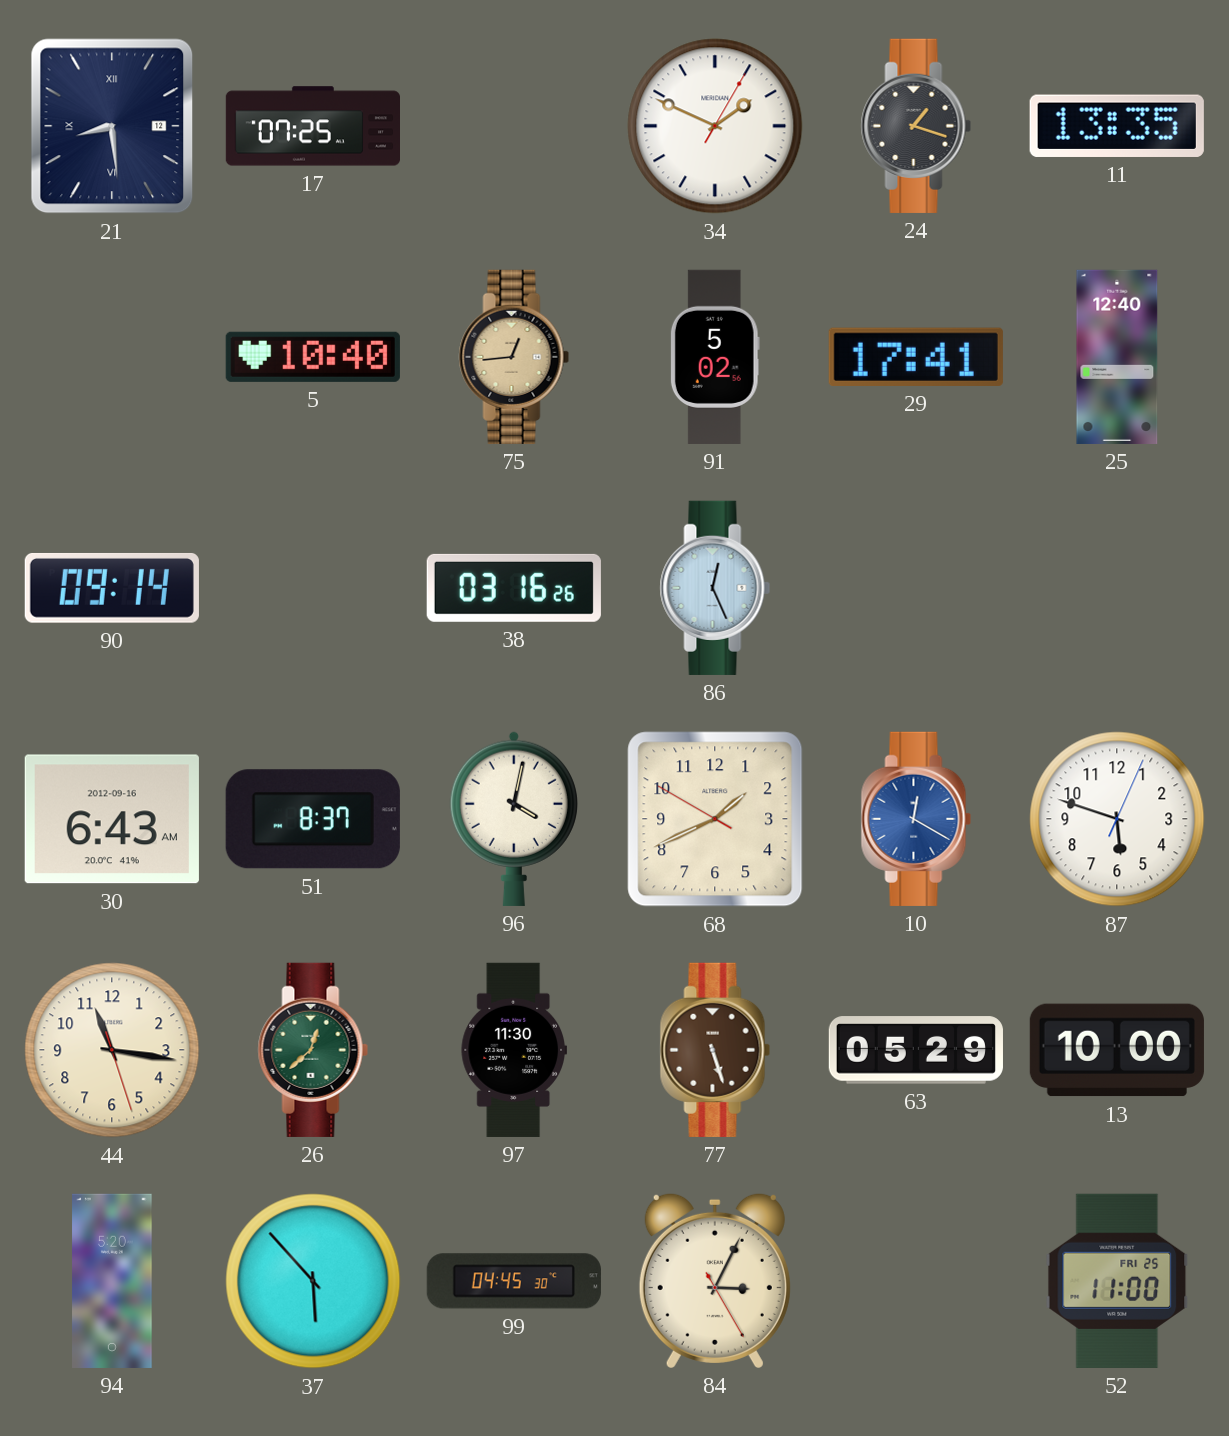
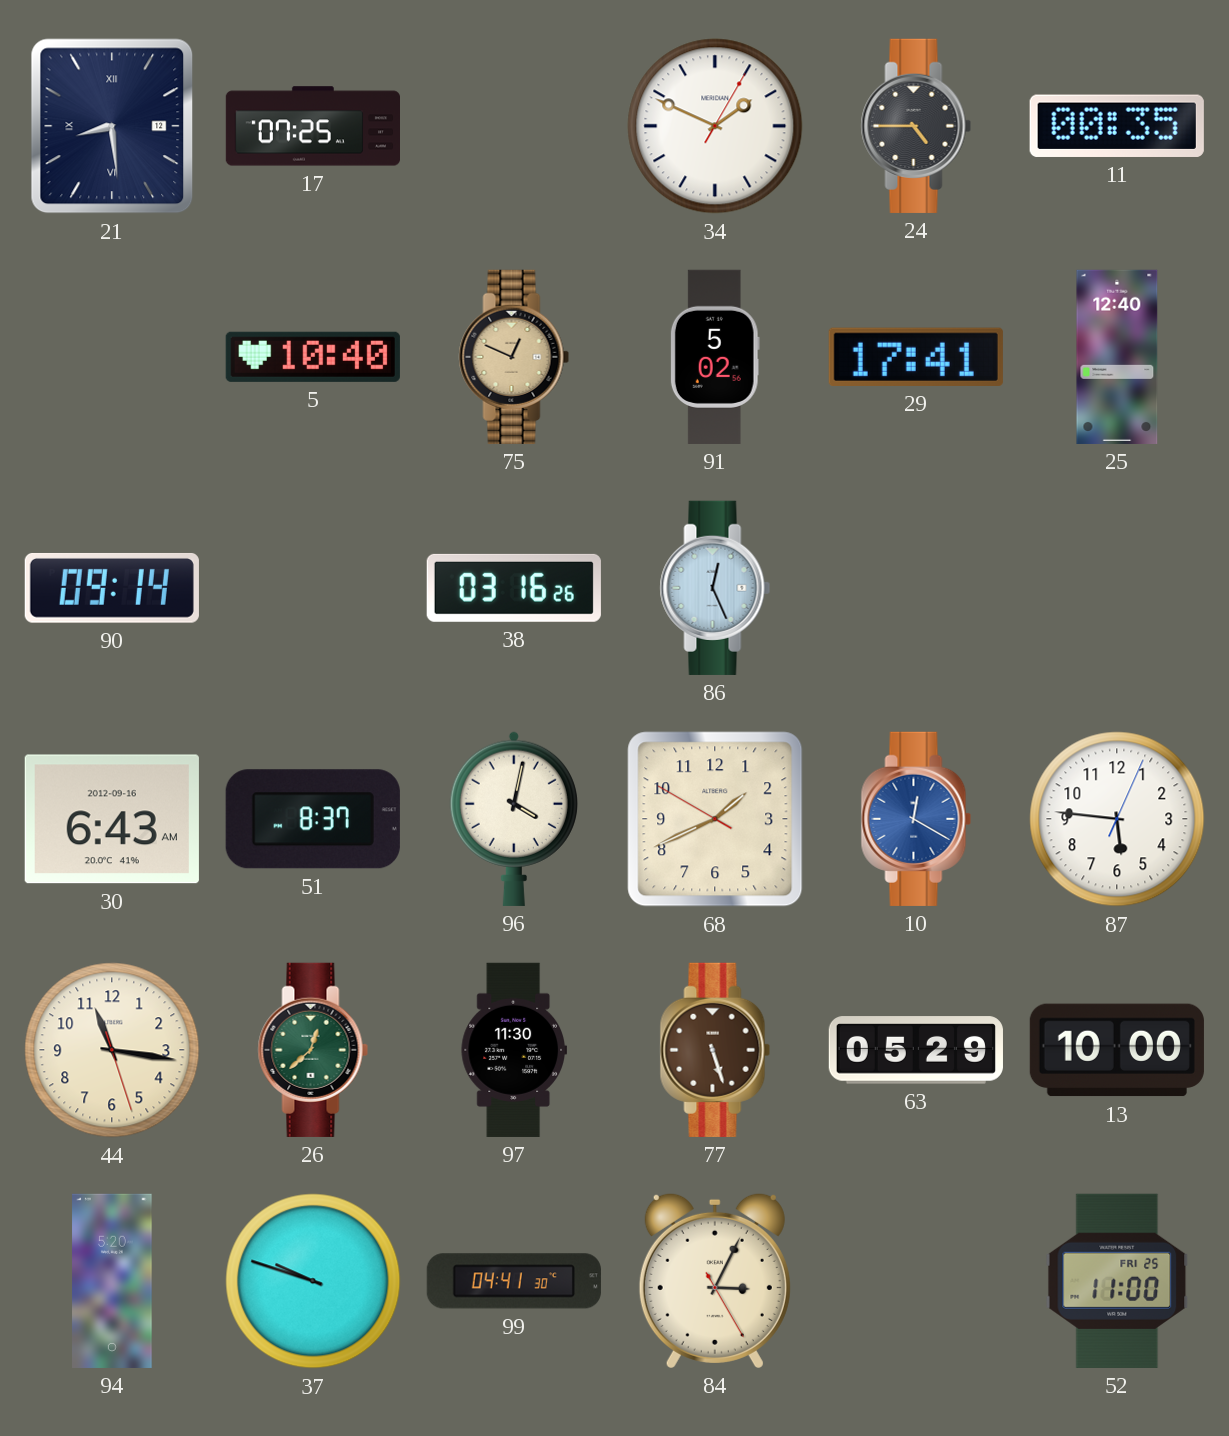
24: 1:18 -> 4:45 (916, 126)
11: 13:35 -> 00:35 (1117, 126)
75: 12:44 -> 12:49 (514, 357)
87: 5:48 -> 5:46 (1117, 819)
37: 5:53 -> 9:48 (313, 1281)
99: 04:45 -> 04:41 (514, 1281)
